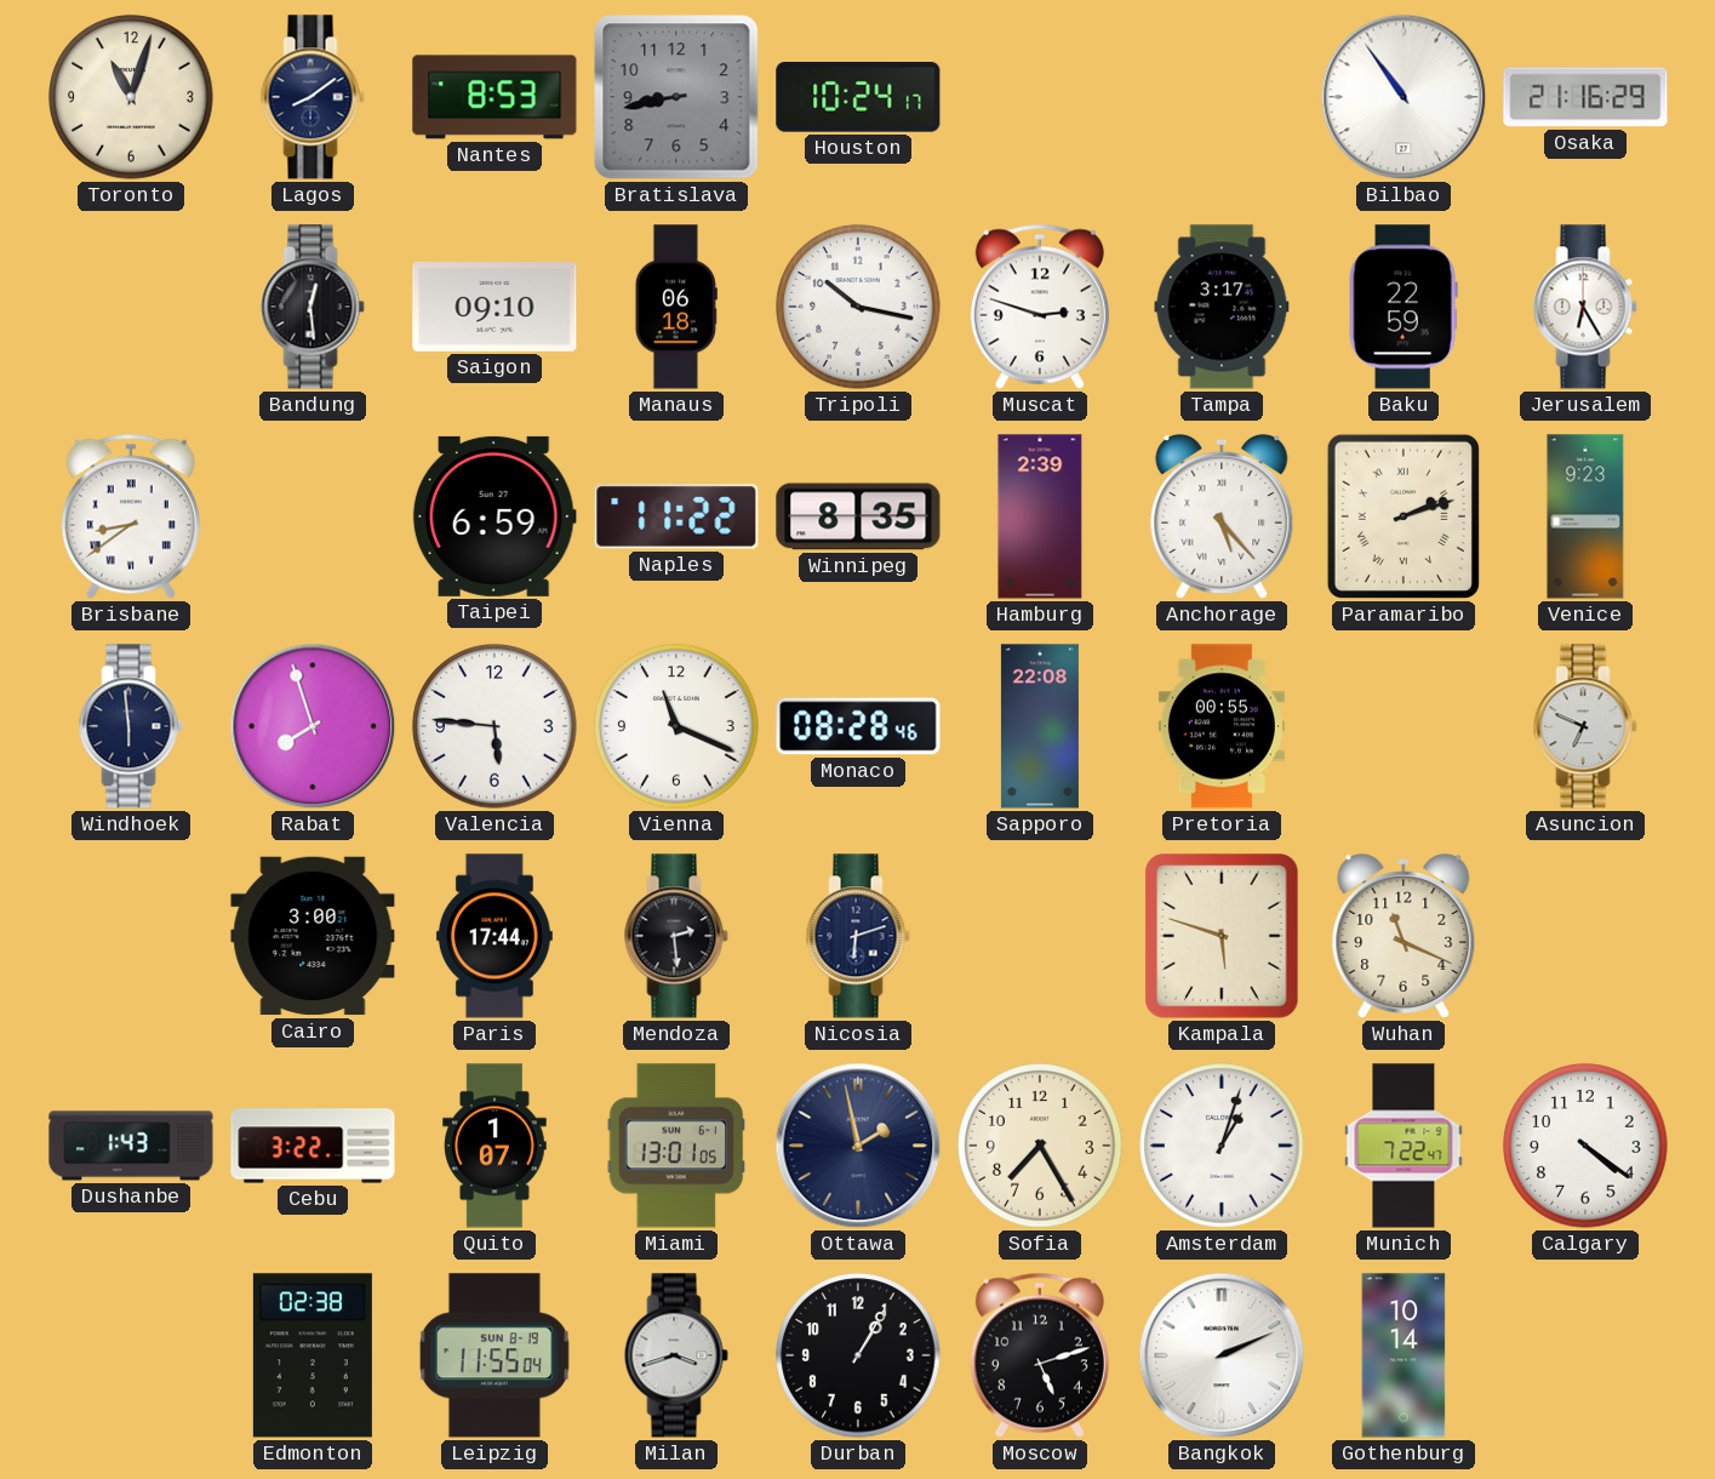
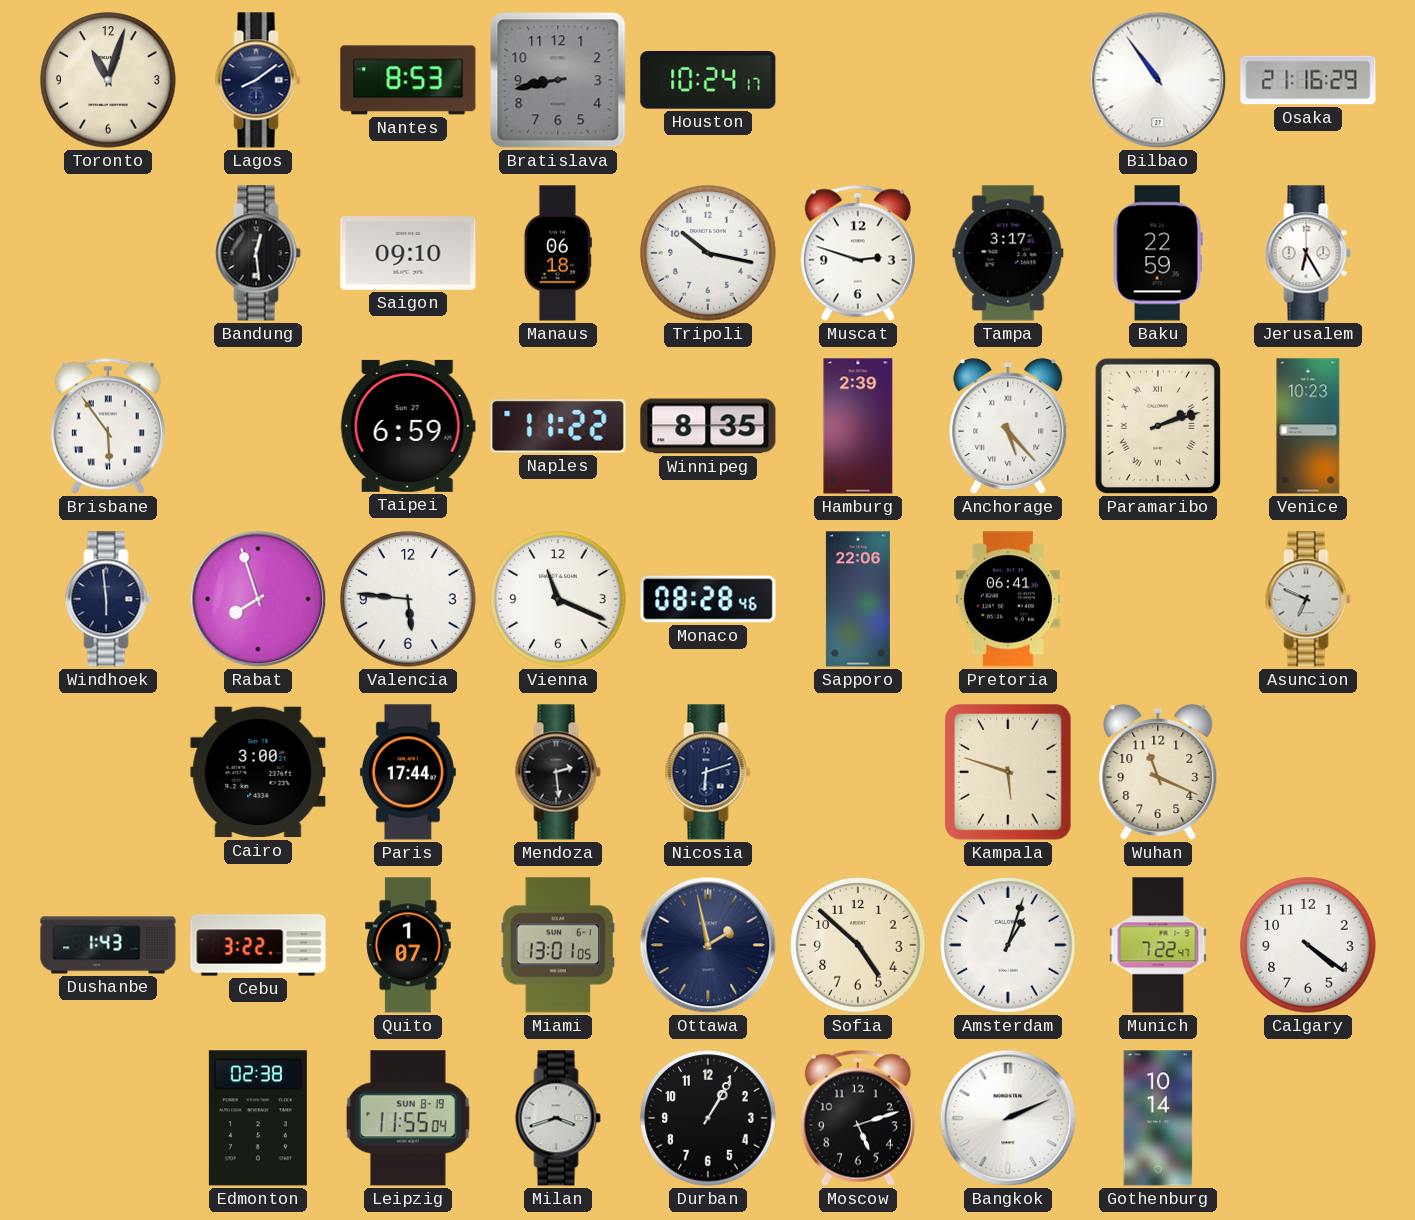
Brisbane: 8:39 -> 5:54 (108, 426)
Venice: 9:23 -> 10:23 (1308, 426)
Sapporo: 22:08 -> 22:06 (858, 599)
Pretoria: 00:55 -> 06:41 (1008, 599)
Sofia: 7:25 -> 4:52 (858, 945)
